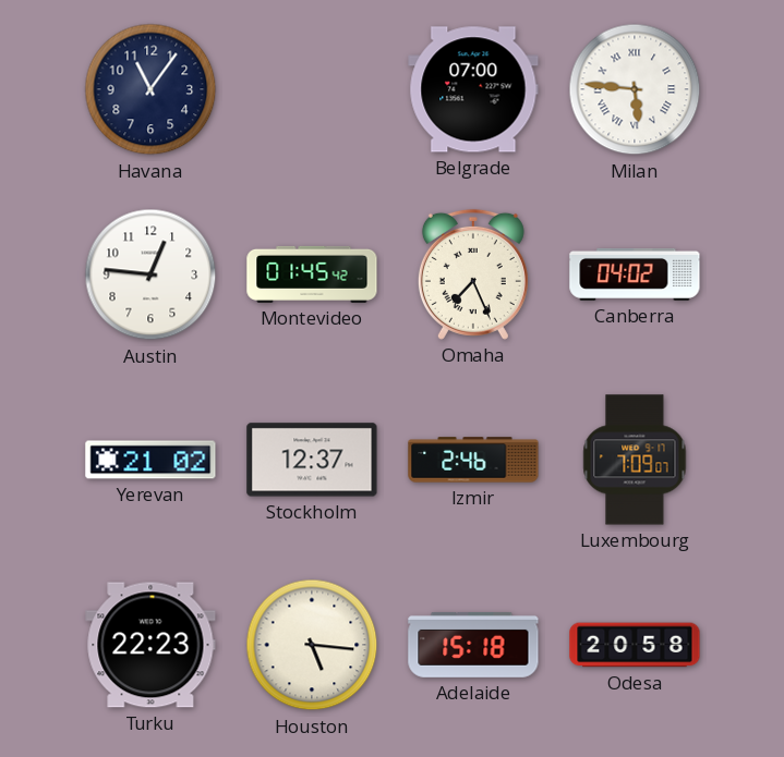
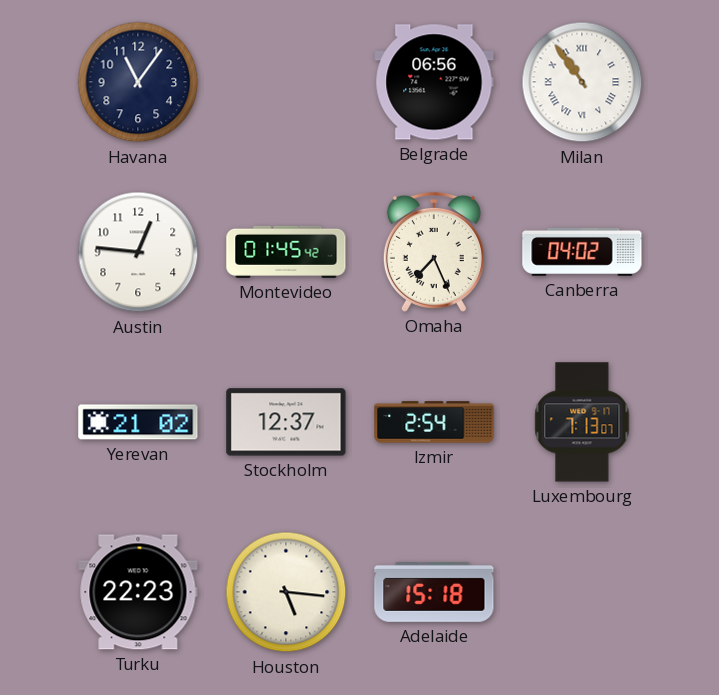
Belgrade: 07:00 -> 06:56 (434, 82)
Milan: 5:46 -> 10:54 (582, 82)
Izmir: 2:46 -> 2:54 (434, 422)
Luxembourg: 7:09 -> 7:13 (582, 422)
Odesa: 20:58 -> none (635, 645)
